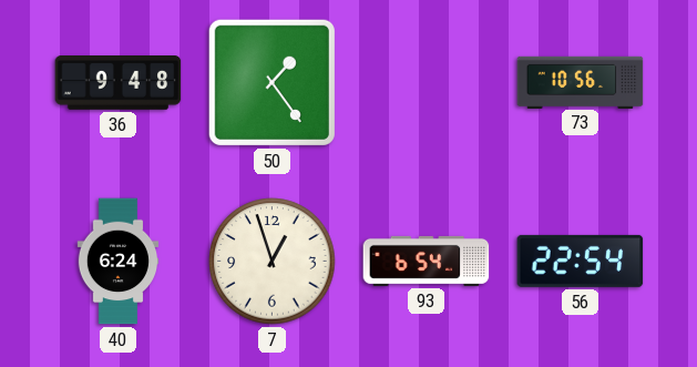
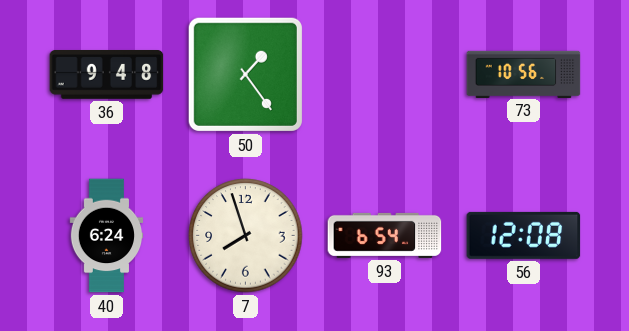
7: 12:57 -> 7:57 (246, 236)
56: 22:54 -> 12:08 (524, 235)
